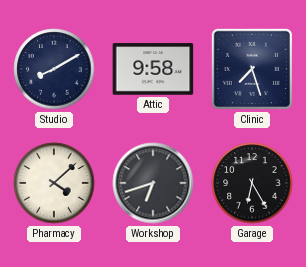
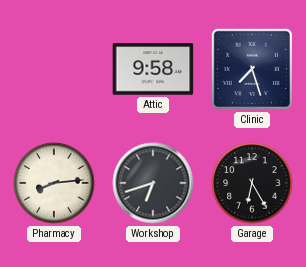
Studio: 8:10 -> none (54, 69)
Pharmacy: 4:08 -> 8:14 (54, 183)
